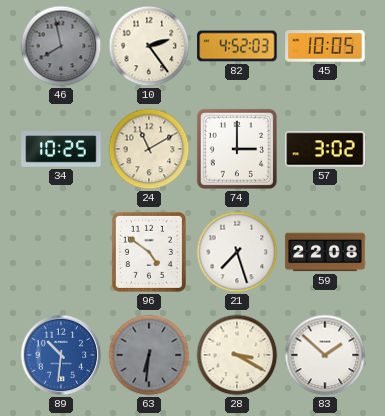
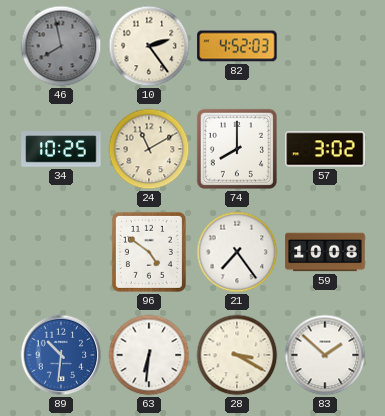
45: 10:05 -> none (325, 46)
74: 3:00 -> 8:00 (237, 149)
21: 7:27 -> 7:24 (237, 252)
59: 22:08 -> 10:08 (325, 252)
63 dial: grey -> white (149, 355)
